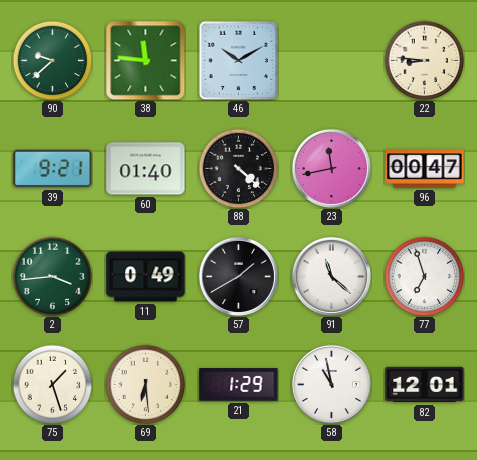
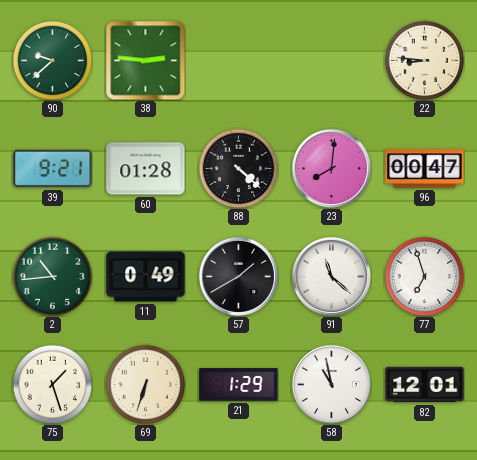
38: 11:46 -> 2:46 (145, 60)
46: 10:10 -> none (238, 60)
60: 01:40 -> 01:28 (146, 169)
23: 11:43 -> 8:01 (331, 168)
2: 3:44 -> 10:44 (52, 276)
69: 6:29 -> 6:33 (145, 384)
